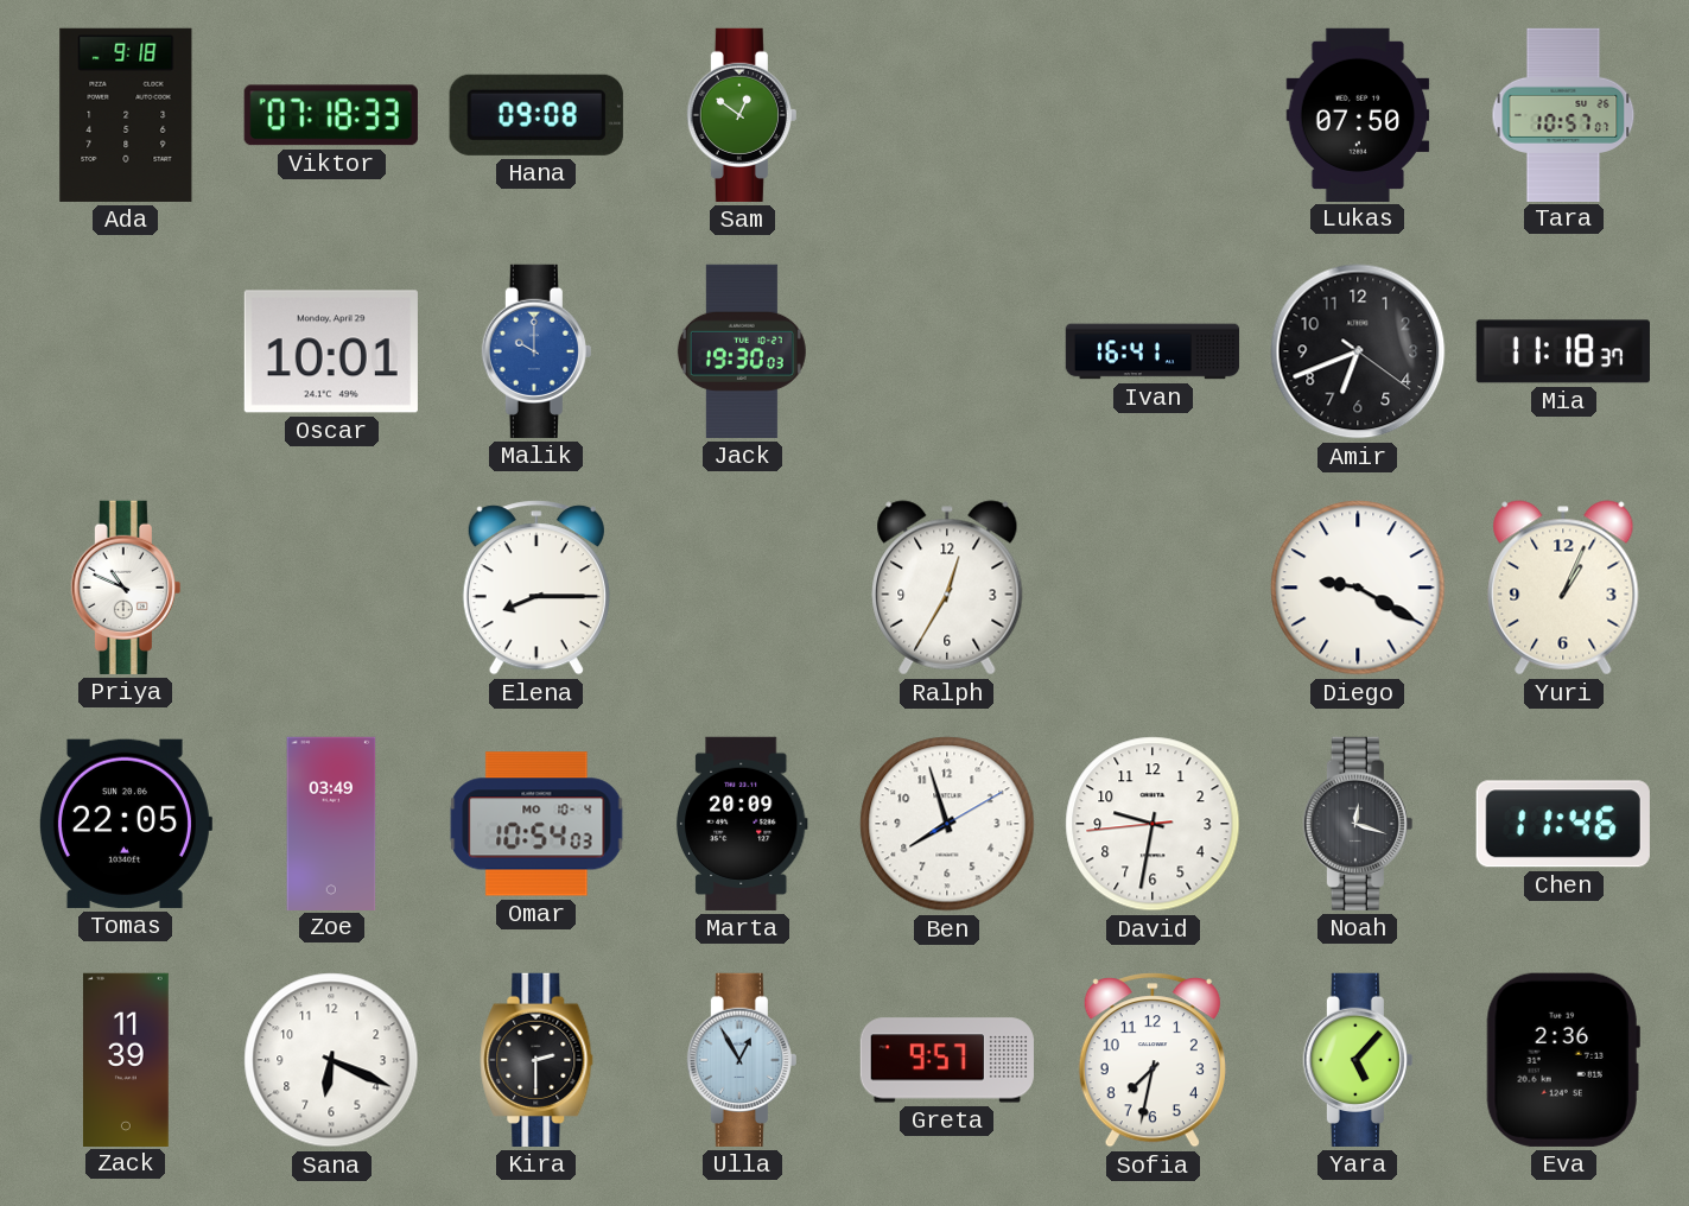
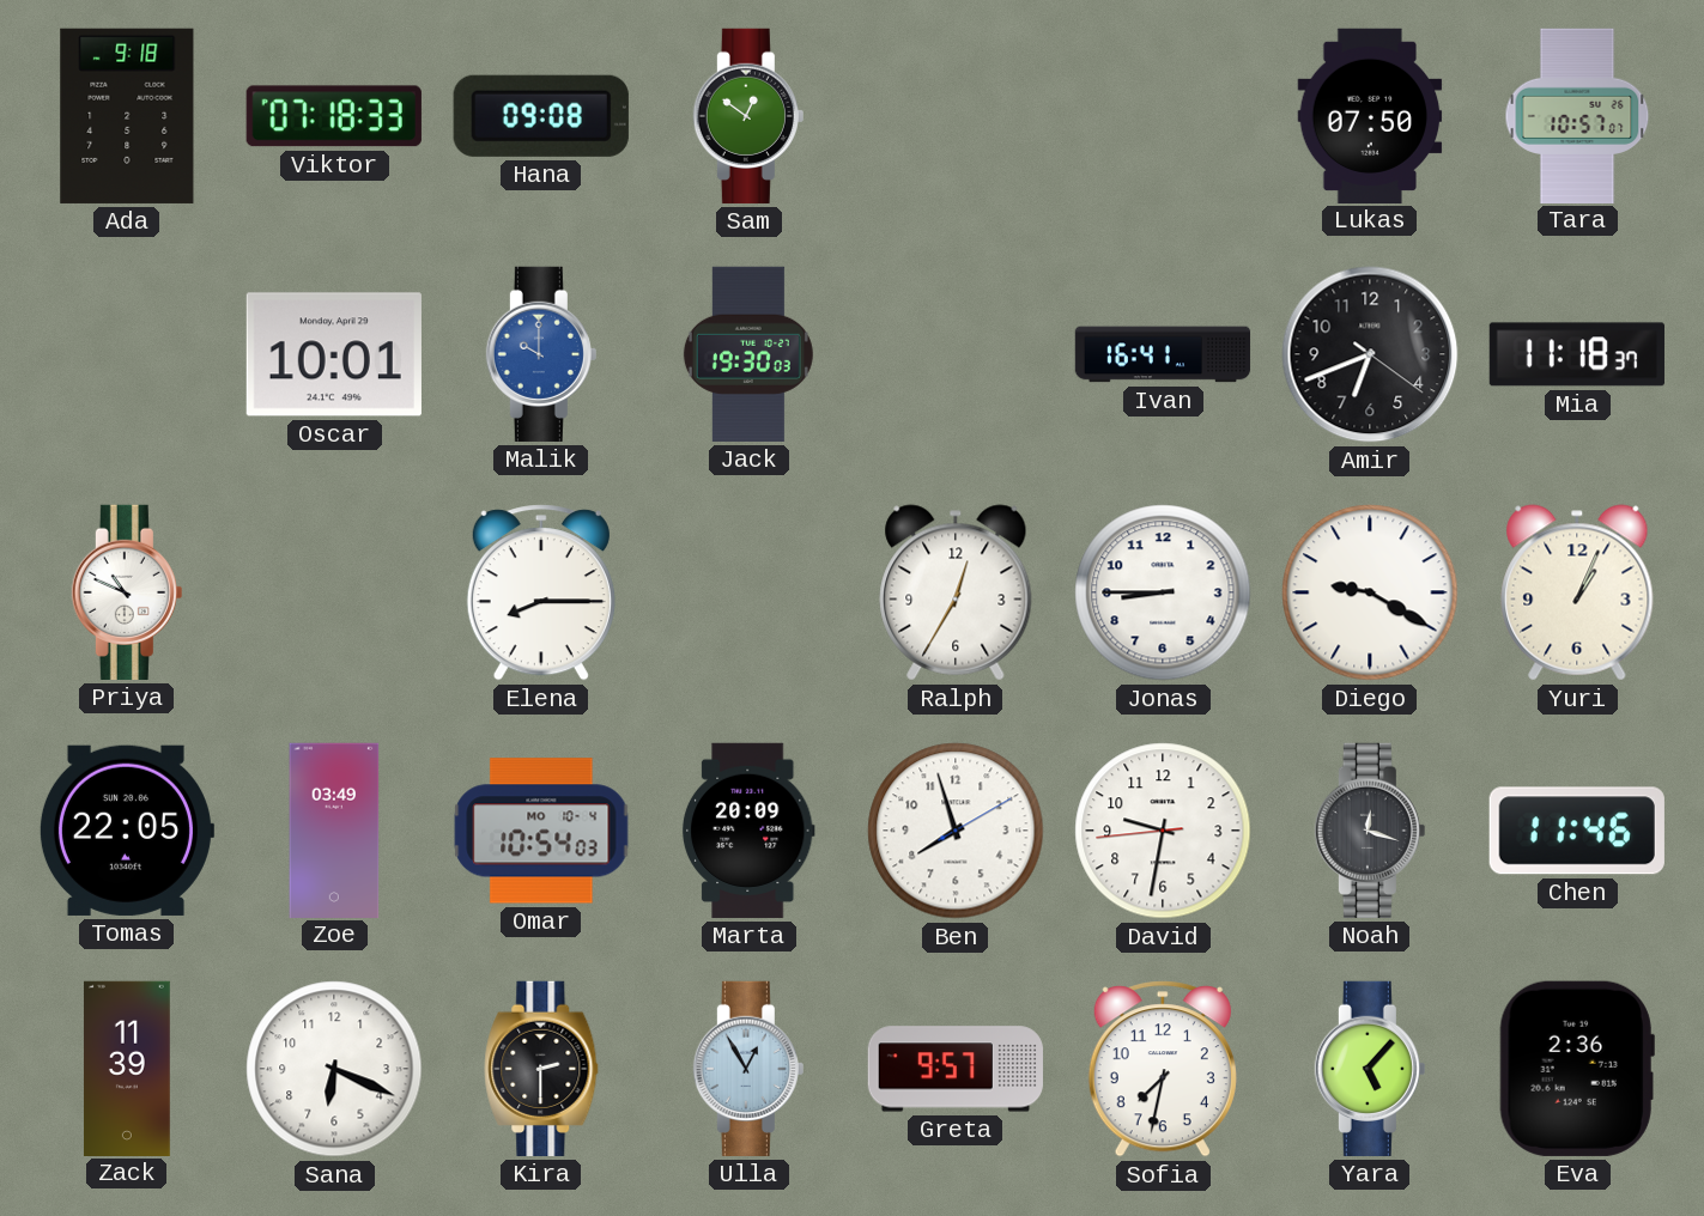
Jonas: none -> 8:45 (1163, 592)
